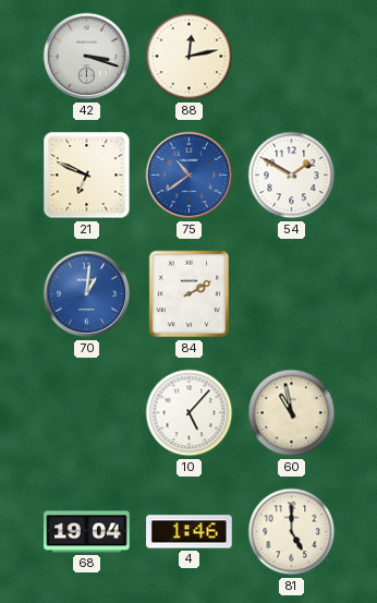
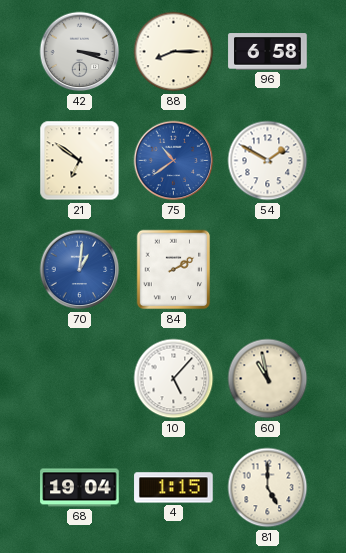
88: 12:13 -> 8:15 (174, 52)
96: none -> 6:58 (268, 52)
21: 6:49 -> 6:51 (80, 161)
4: 1:46 -> 1:15 (174, 488)
